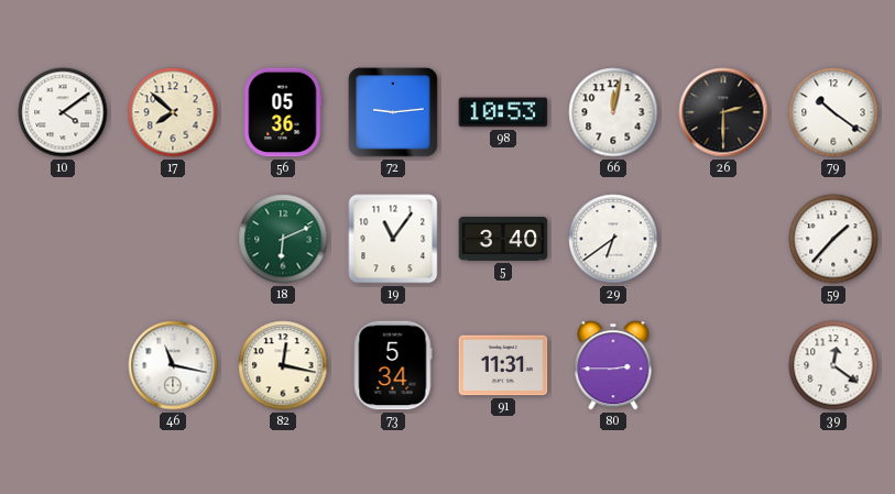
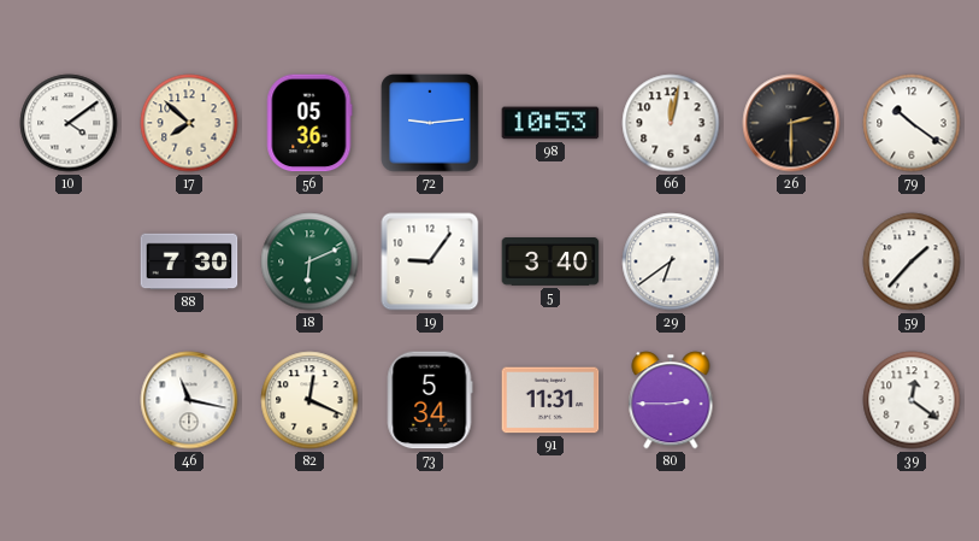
88: none -> 7:30 (189, 261)
19: 11:06 -> 9:06 (430, 261)
82: 12:17 -> 12:19 (309, 400)
